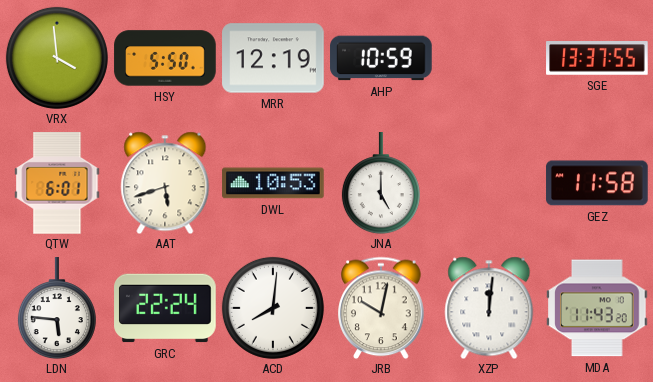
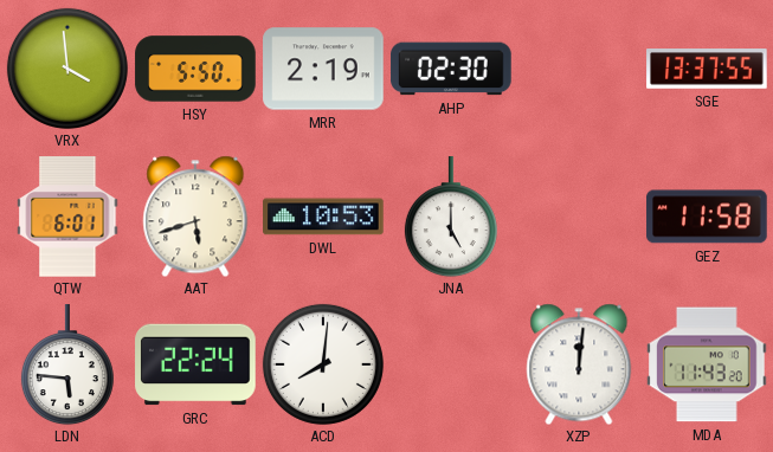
MRR: 12:19 -> 2:19 (323, 69)
AHP: 10:59 -> 02:30 (451, 69)
JRB: 10:02 -> none (381, 308)
